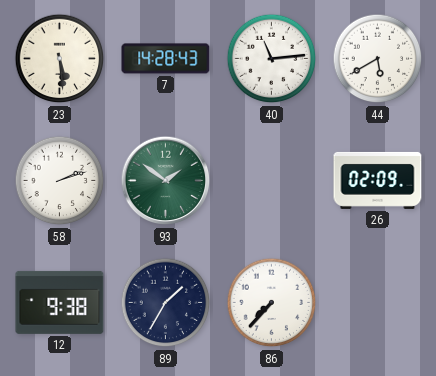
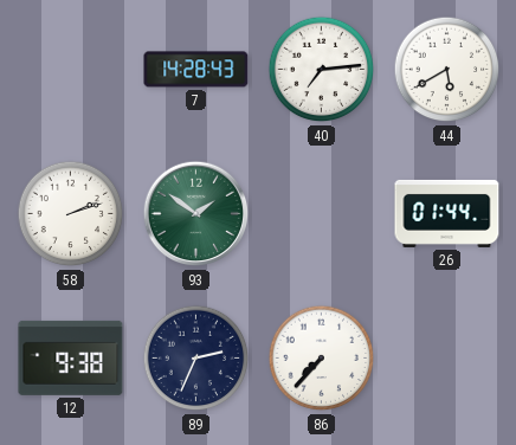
23: 5:29 -> none (60, 59)
40: 11:14 -> 7:14 (322, 70)
26: 02:09 -> 01:44 (447, 213)
89: 1:35 -> 2:34 (196, 359)
